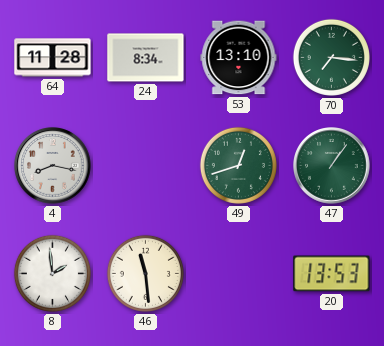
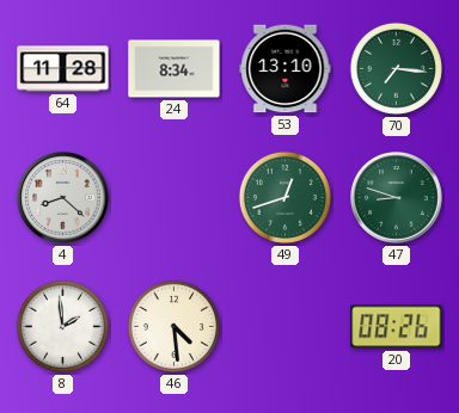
4: 8:17 -> 8:22 (63, 198)
47: 1:06 -> 8:48 (397, 198)
46: 11:29 -> 4:29 (173, 326)
20: 13:53 -> 08:26 (397, 327)
